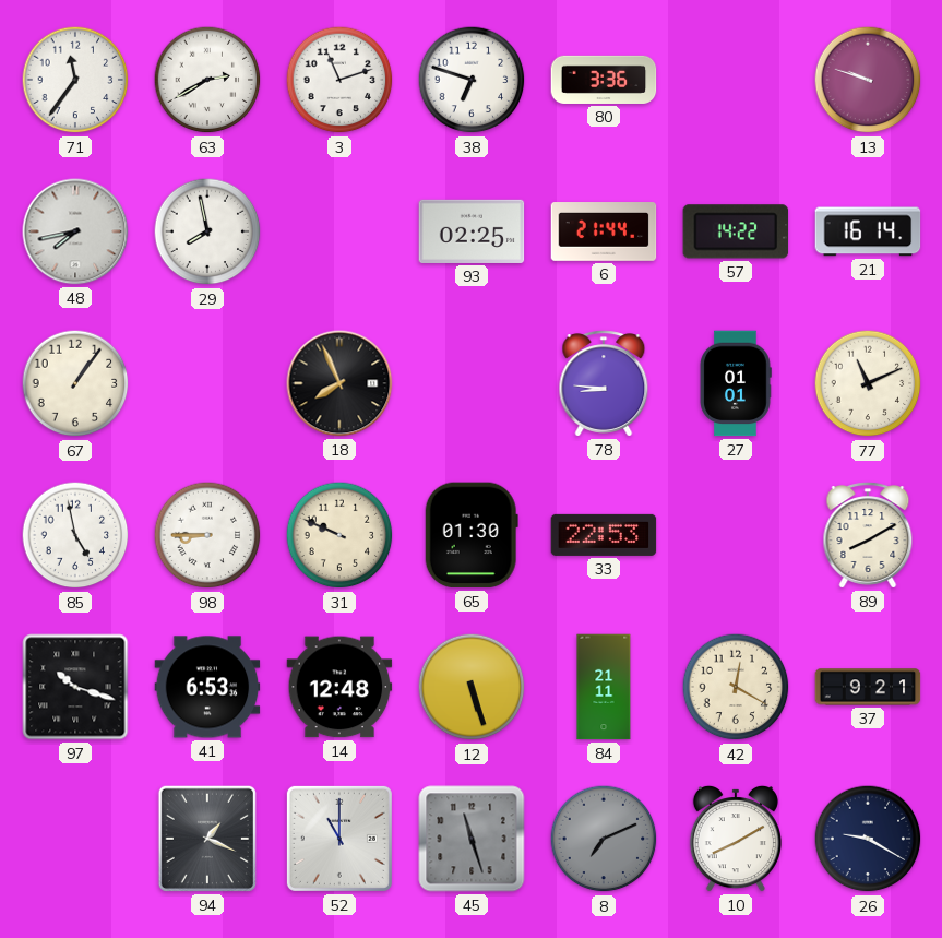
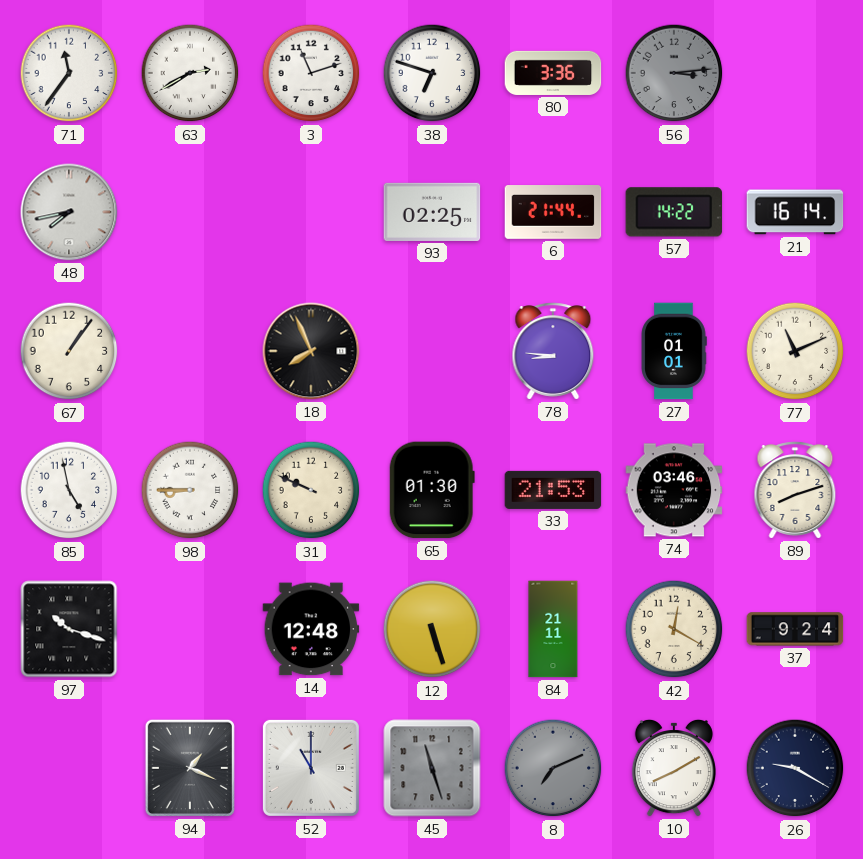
56: none -> 3:14 (674, 73)
13: 9:48 -> none (868, 80)
29: 7:58 -> none (207, 231)
33: 22:53 -> 21:53 (553, 490)
74: none -> 03:46 (674, 490)
89: 8:10 -> 8:12 (795, 490)
41: 6:53 -> none (207, 687)
37: 9:21 -> 9:24 (795, 629)
